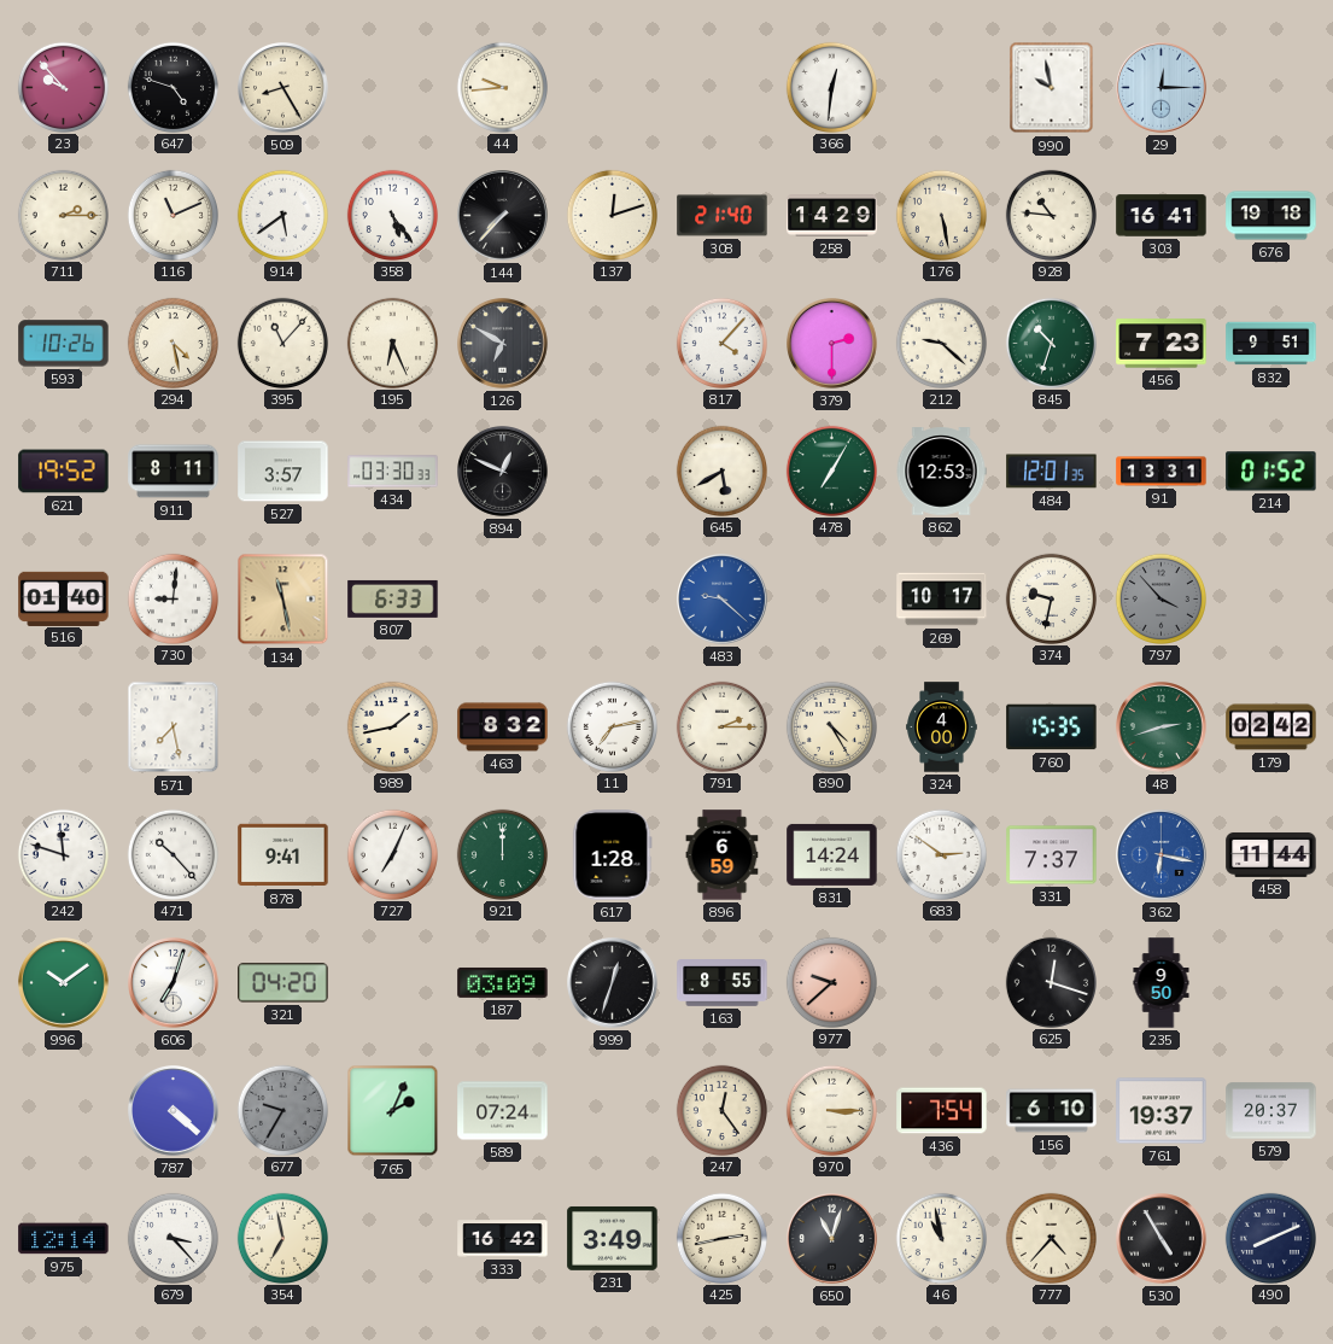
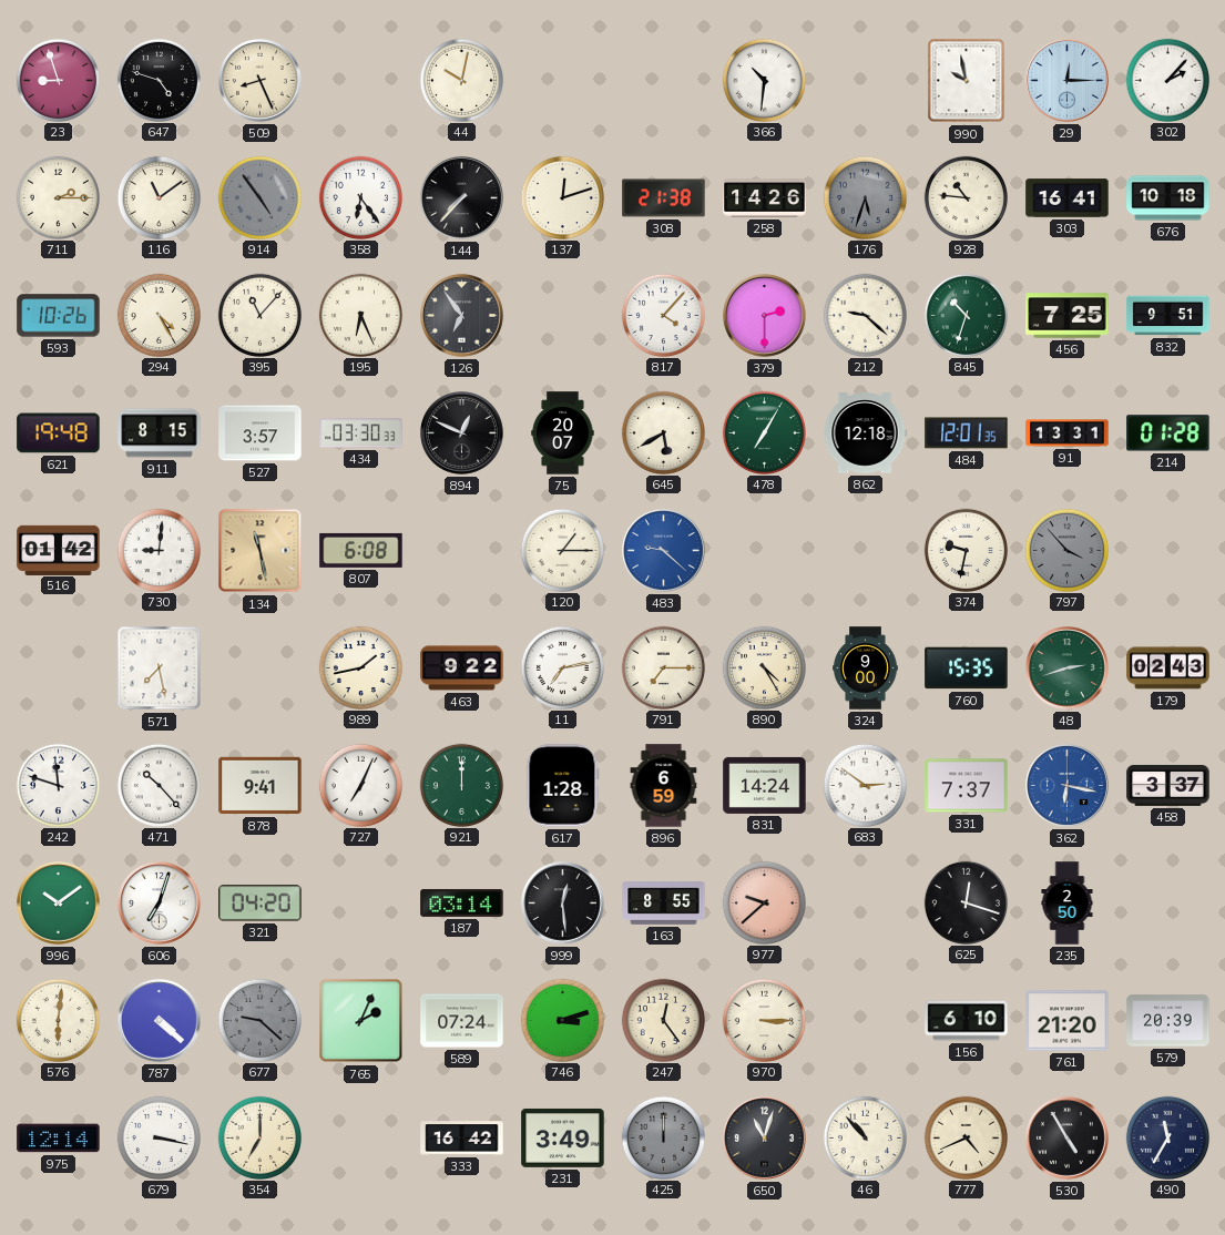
23: 9:53 -> 8:57 (58, 80)
509: 8:25 -> 8:26 (261, 81)
44: 9:44 -> 10:02 (461, 80)
366: 12:31 -> 10:31 (764, 80)
302: none -> 2:07 (1167, 80)
116: 11:11 -> 11:09 (159, 197)
914: 5:39 -> 4:54 (259, 197)
914 dial: white -> grey (259, 197)
358: 5:24 -> 6:24 (360, 197)
308: 21:40 -> 21:38 (664, 198)
258: 14:29 -> 14:26 (765, 198)
176: 5:28 -> 5:33 (865, 197)
176 dial: cream -> grey (865, 197)
676: 19:18 -> 10:18 (1168, 198)
294: 4:28 -> 4:25 (159, 315)
126: 6:50 -> 6:54 (462, 316)
456: 7:23 -> 7:25 (1068, 316)
621: 19:52 -> 19:48 (59, 433)
911: 8:11 -> 8:15 (160, 433)
75: none -> 20:07 (563, 433)
862: 12:53 -> 12:18 (865, 433)
214: 01:52 -> 01:28 (1168, 433)
516: 01:40 -> 01:42 (59, 550)
807: 6:33 -> 6:08 (361, 550)
120: none -> 1:15 (562, 550)
269: 10:17 -> none (942, 600)
463: 8:32 -> 9:22 (462, 668)
791: 2:15 -> 7:15 (663, 667)
324: 4:00 -> 9:00 (866, 668)
179: 02:42 -> 02:43 (1168, 668)
458: 11:44 -> 3:37 (1168, 786)
187: 03:09 -> 03:14 (462, 902)
999: 12:33 -> 12:29 (563, 904)
235: 9:50 -> 2:50 (1068, 904)
576: none -> 6:01 (58, 1020)
677: 9:35 -> 9:22 (259, 1020)
746: none -> 3:12 (562, 1020)
436: 7:54 -> none (942, 1111)
761: 19:37 -> 21:20 (1068, 1021)
579: 20:37 -> 20:39 (1168, 1021)
679: 3:23 -> 3:17 (159, 1137)
354: 6:58 -> 7:00 (259, 1137)
425: 2:43 -> 12:00 (663, 1137)
425 dial: cream -> grey (663, 1137)
46: 10:58 -> 10:53 (865, 1137)
777: 4:37 -> 4:41 (966, 1137)
490: 8:11 -> 11:35 (1167, 1137)
